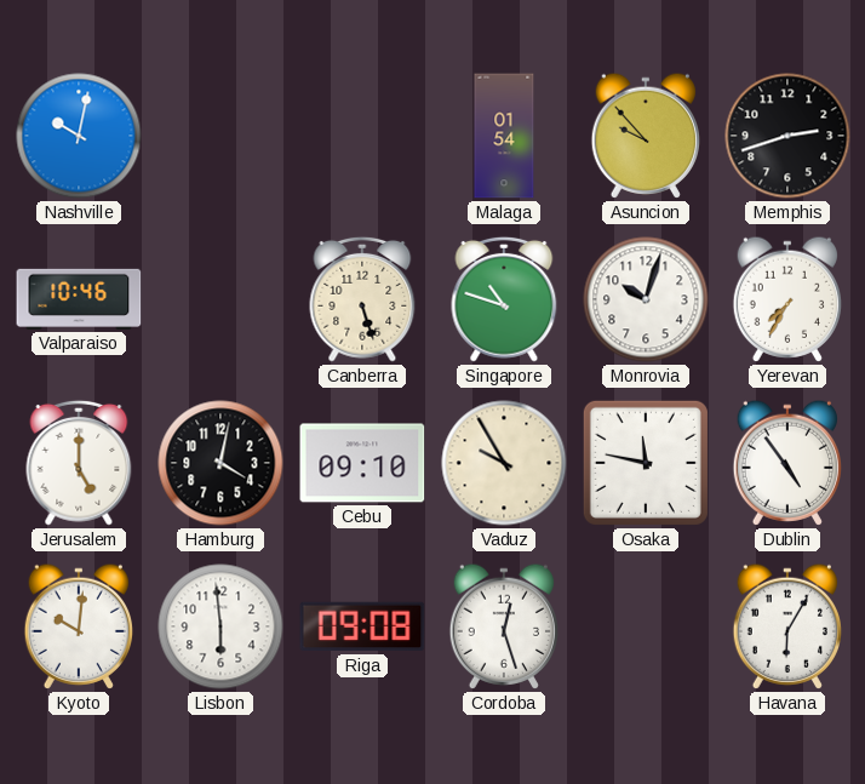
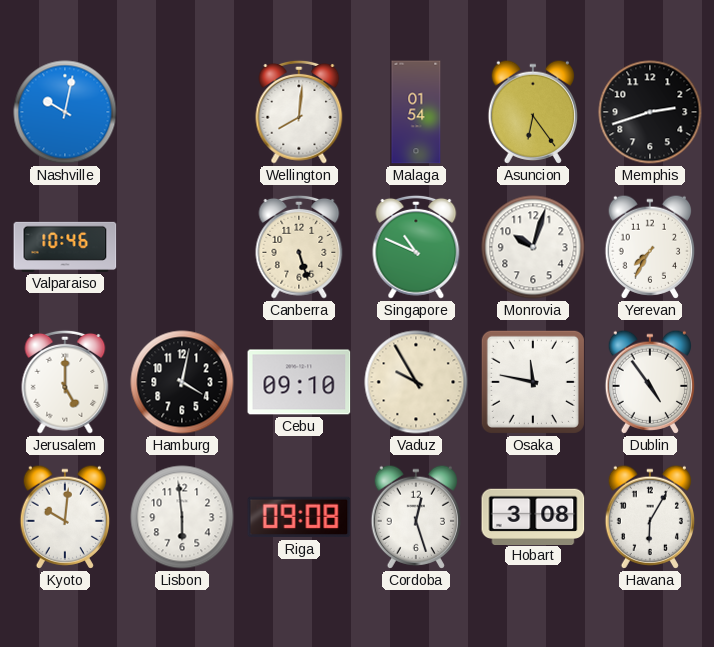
Wellington: none -> 8:01 (299, 112)
Asuncion: 9:53 -> 6:24 (532, 112)
Singapore: 10:48 -> 10:49 (416, 247)
Hobart: none -> 3:08 (533, 516)
